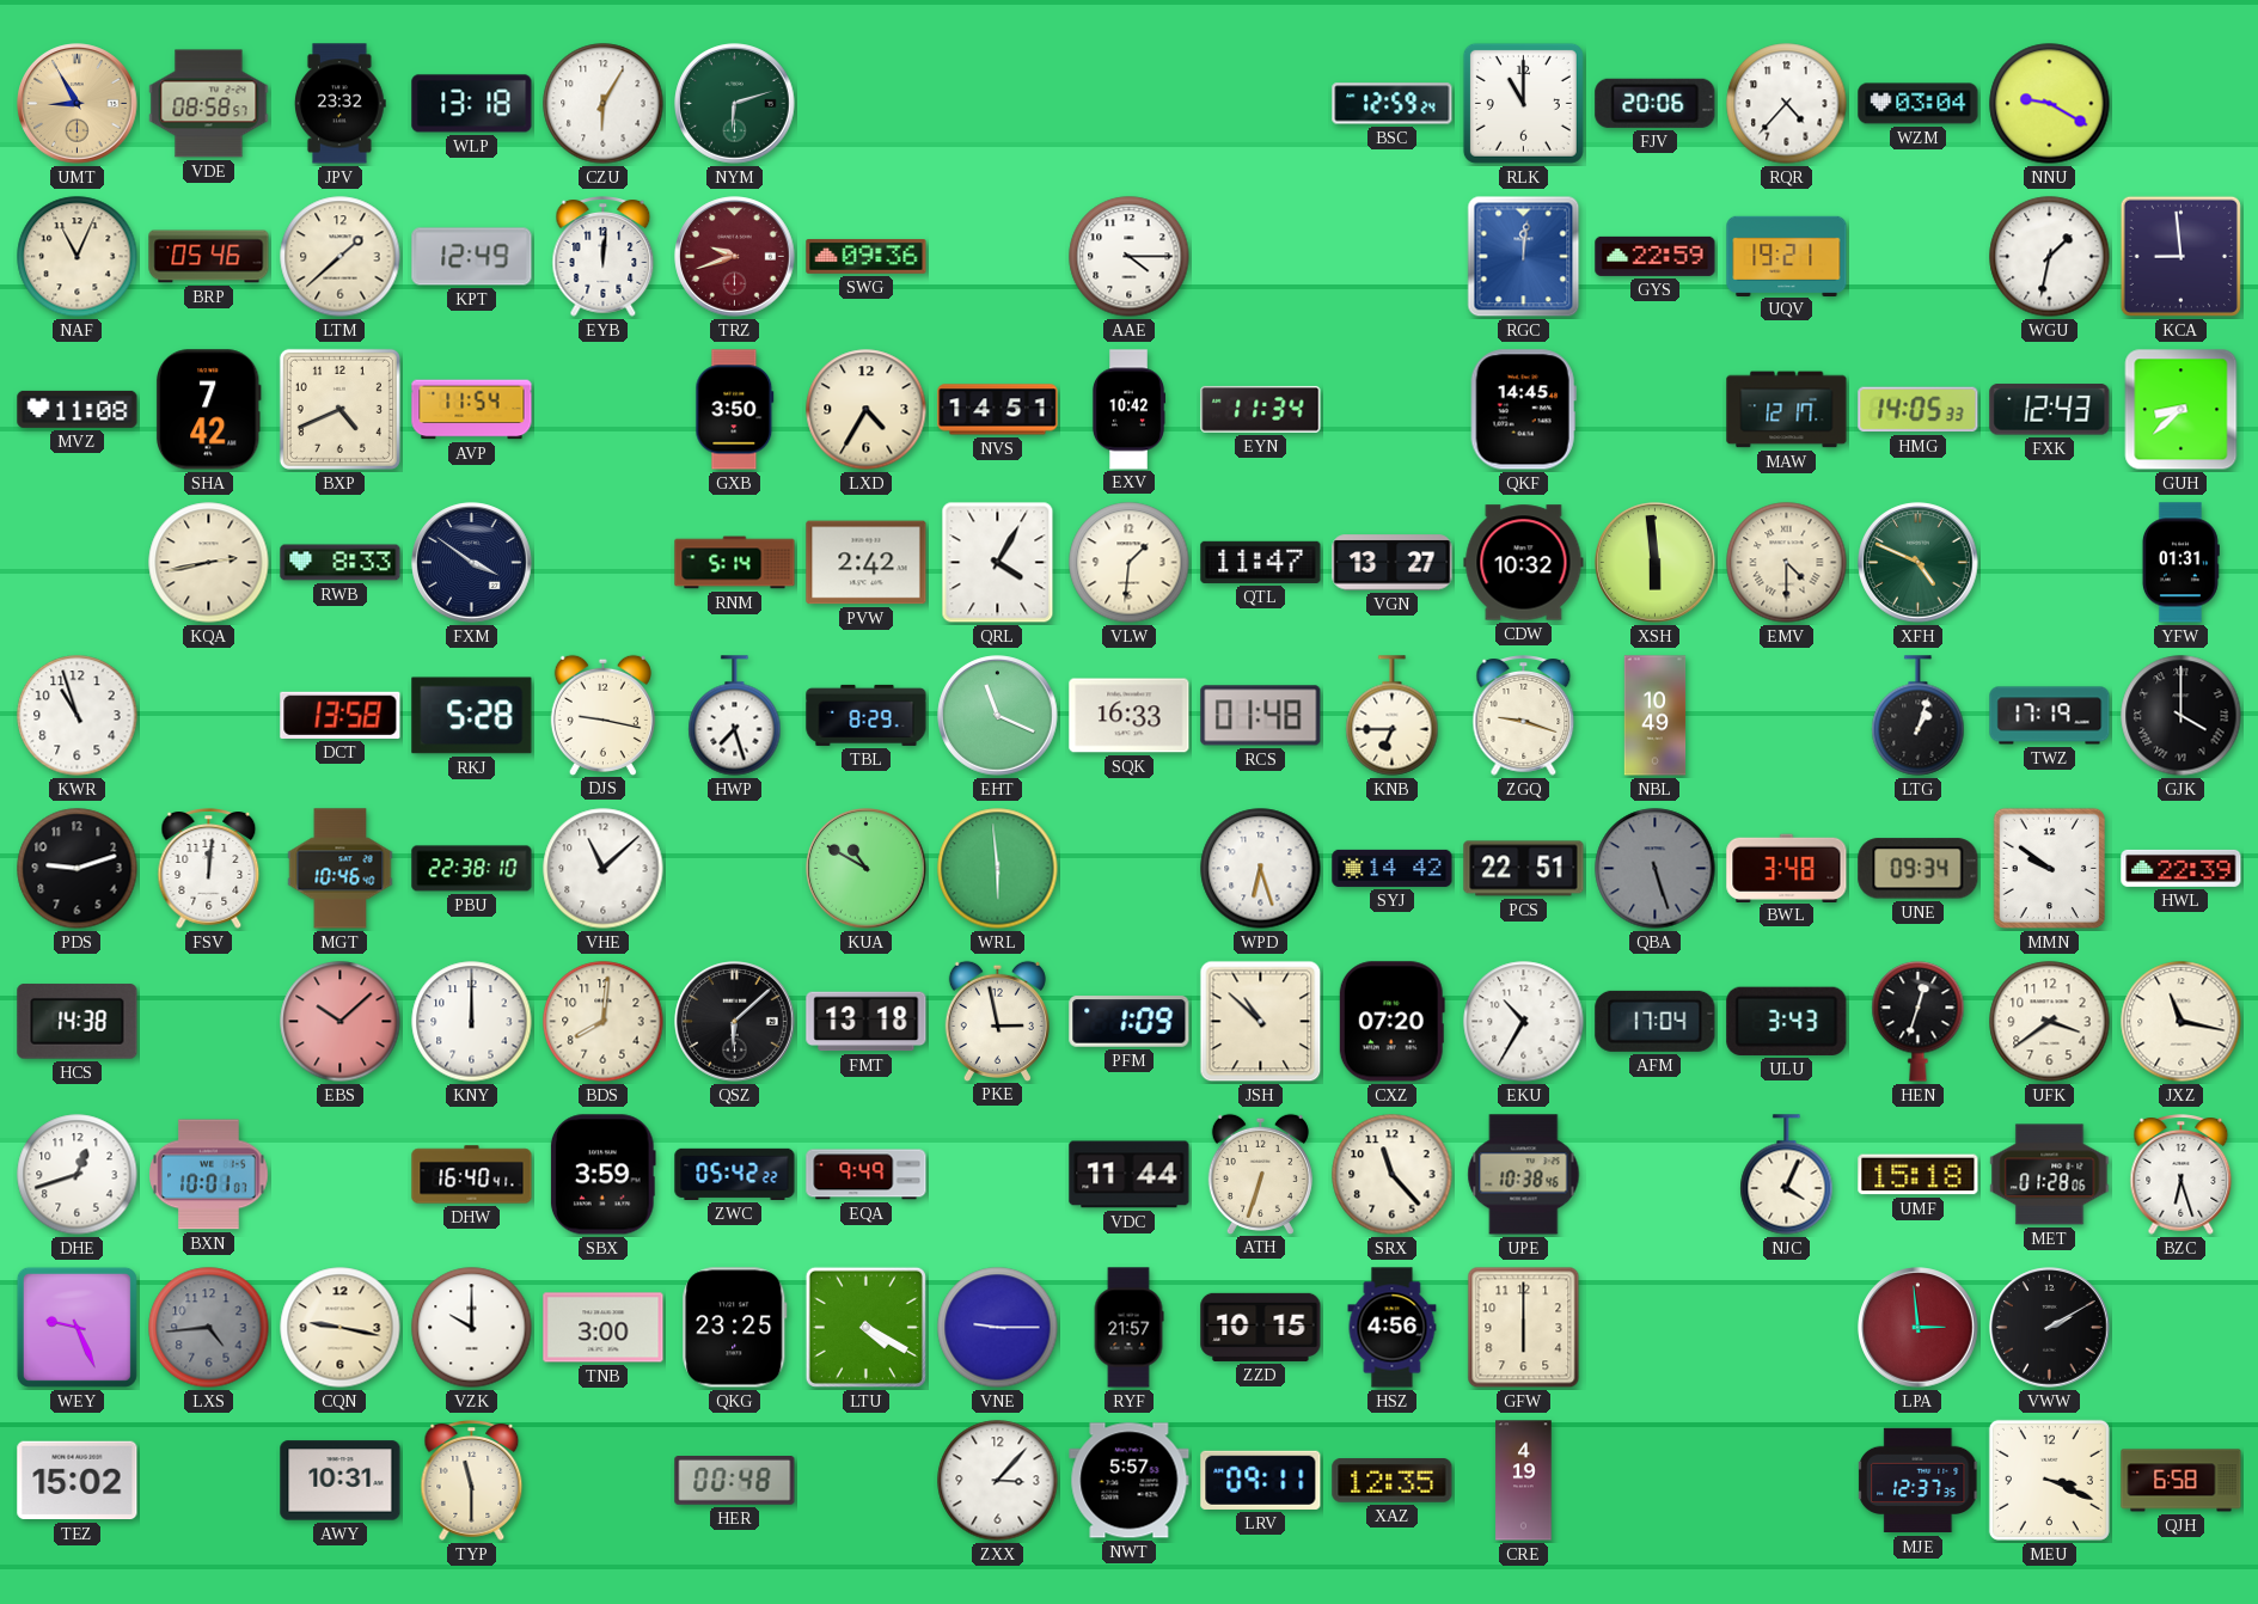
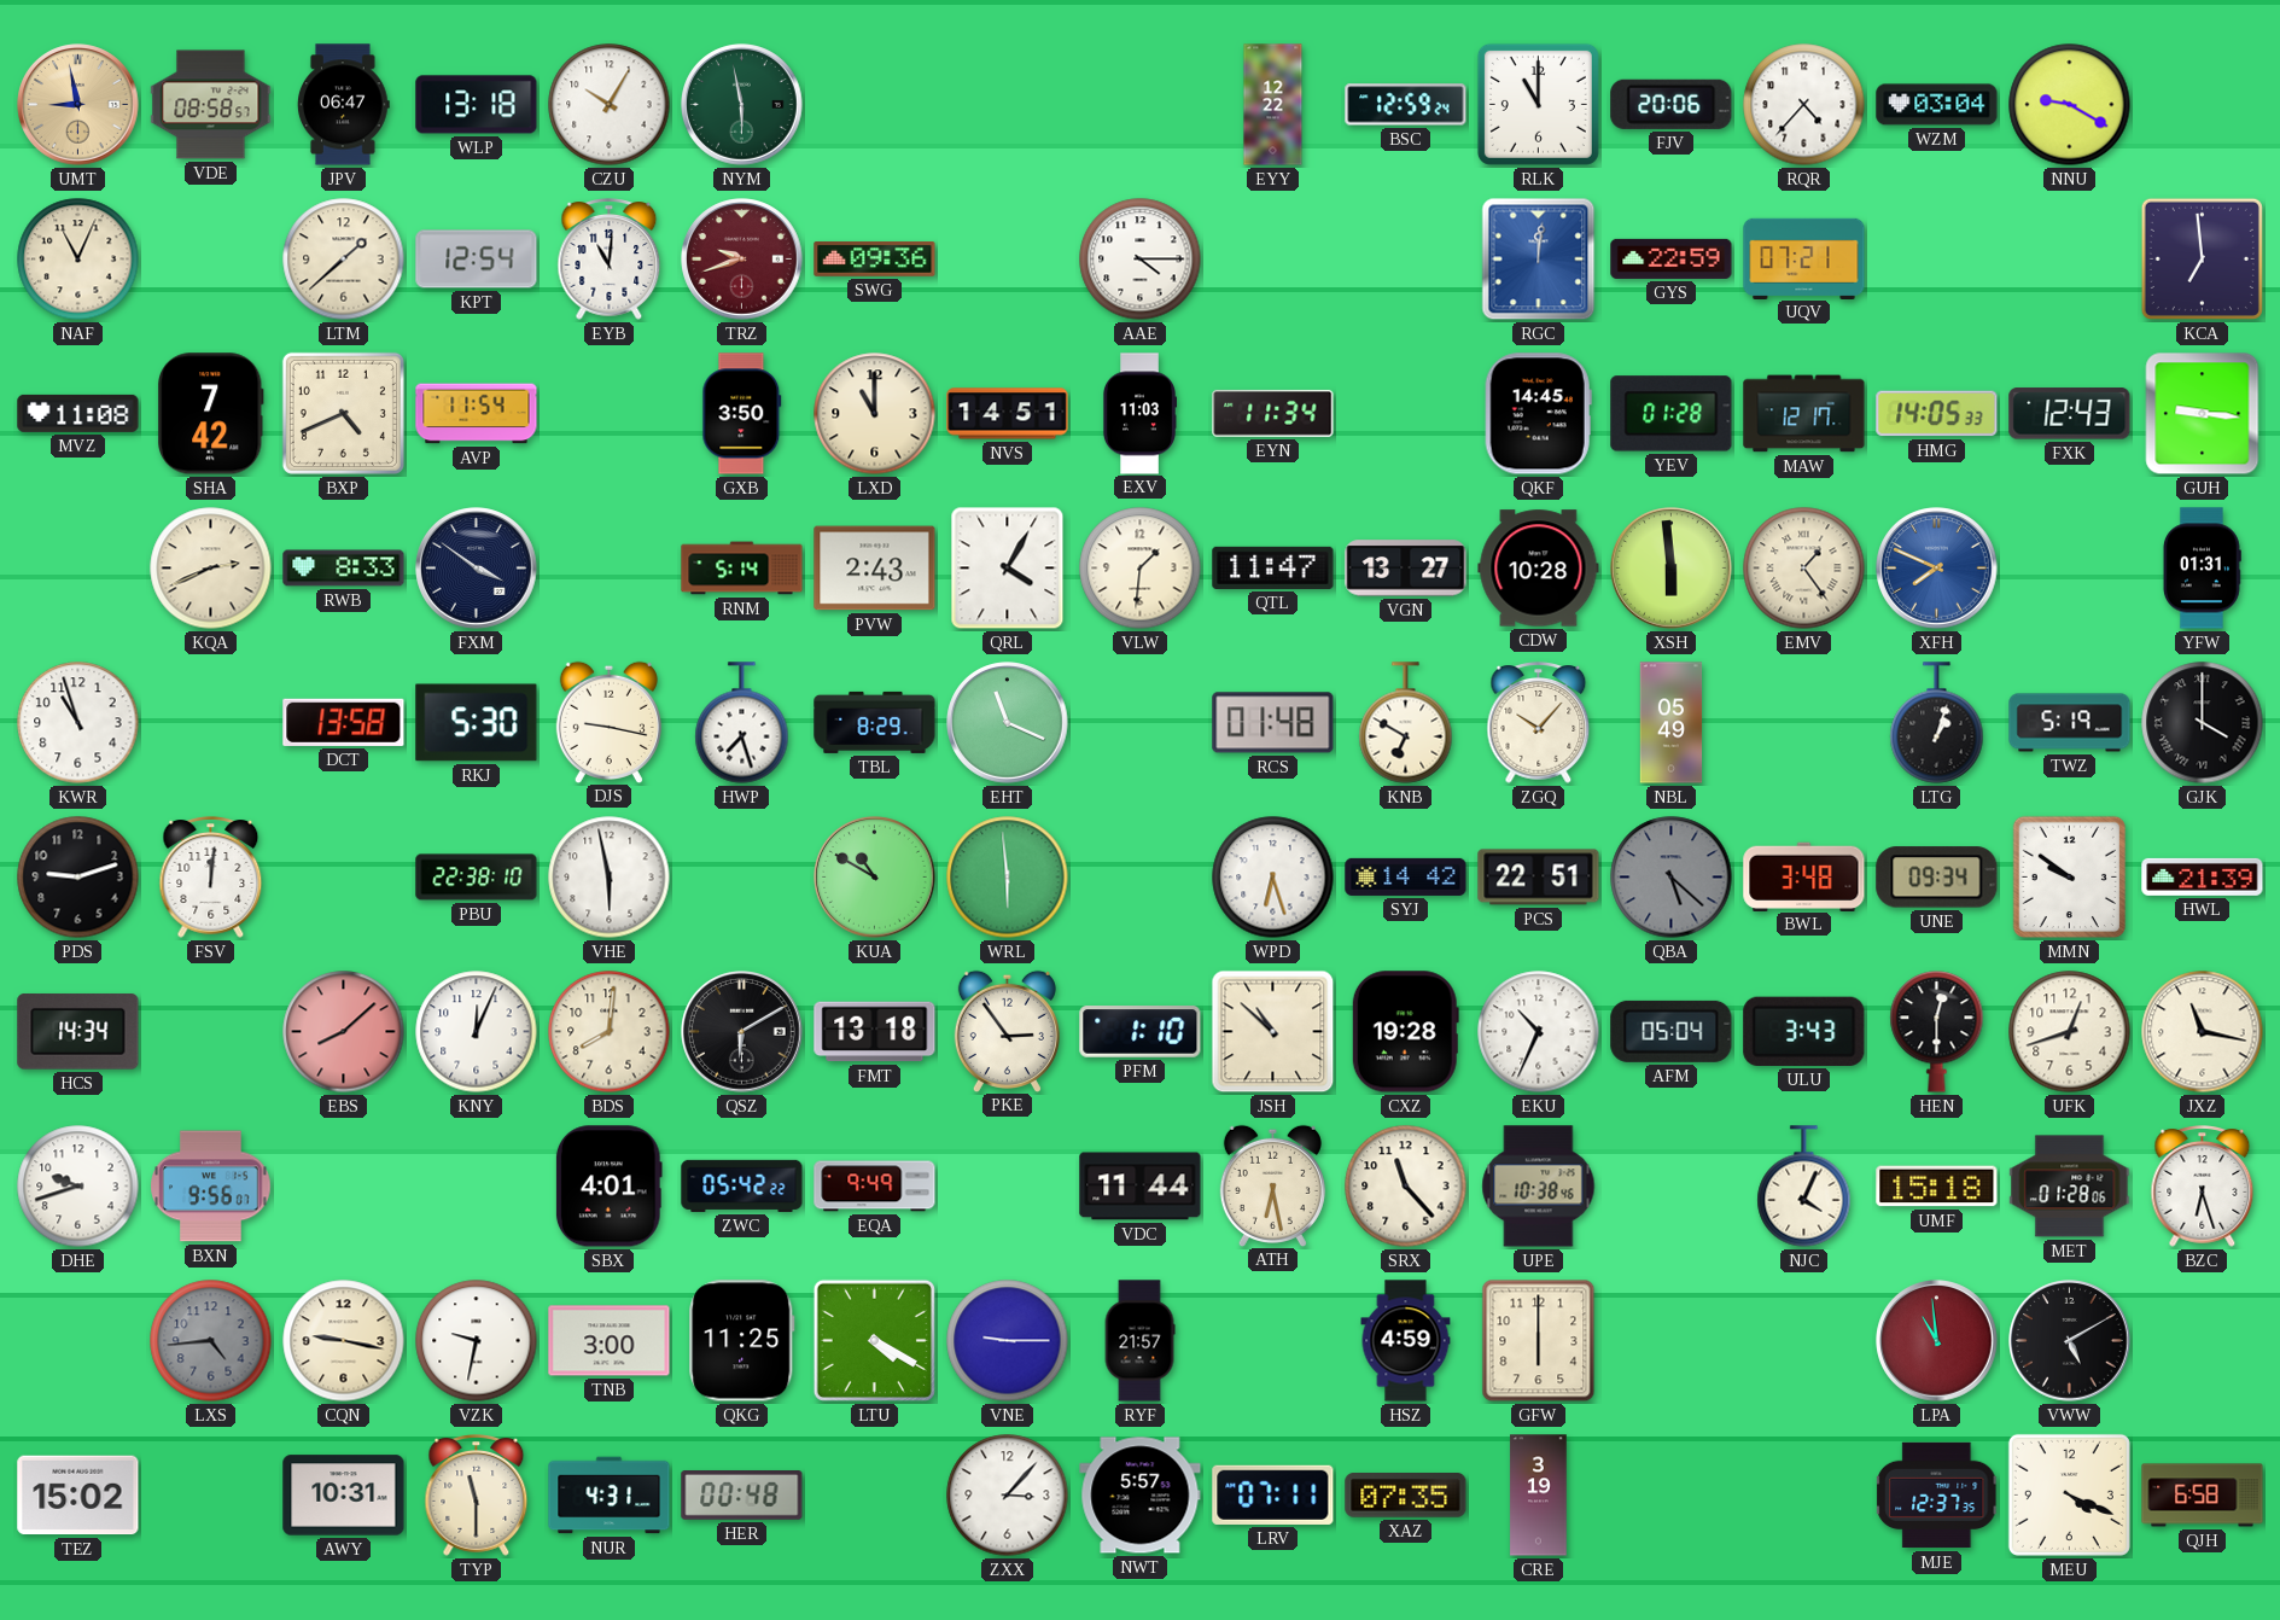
UMT: 8:55 -> 8:58 (78, 105)
JPV: 23:32 -> 06:47 (344, 105)
CZU: 6:05 -> 10:05 (610, 105)
NYM: 6:12 -> 5:58 (742, 105)
EYY: none -> 12:22 (1273, 105)
BRP: 05:46 -> none (209, 257)
KPT: 12:49 -> 12:54 (477, 260)
EYB: 12:01 -> 11:01 (610, 260)
UQV: 19:21 -> 07:21 (1804, 258)
WGU: 1:32 -> none (2050, 257)
KCA: 8:59 -> 6:59 (2202, 258)
LXD: 4:35 -> 11:00 (875, 414)
EXV: 10:42 -> 11:03 (1138, 414)
YEV: none -> 01:28 (1672, 414)
GUH: 8:38 -> 9:16 (2203, 414)
KQA: 2:43 -> 2:41 (211, 569)
PVW: 2:42 -> 2:43 (875, 569)
CDW: 10:32 -> 10:28 (1539, 569)
EMV: 4:30 -> 1:24 (1804, 569)
XFH: 4:49 -> 7:49 (1937, 569)
XFH dial: green -> blue (1937, 569)
RKJ: 5:28 -> 5:30 (477, 723)
SQK: 16:33 -> none (1130, 716)
KNB: 6:45 -> 6:50 (1406, 723)
ZGQ: 9:18 -> 10:07 (1539, 723)
NBL: 10:49 -> 05:49 (1672, 723)
TWZ: 17:19 -> 5:19 (2070, 723)
MGT: 10:46 -> none (341, 869)
VHE: 11:08 -> 5:58 (610, 878)
QBA: 5:27 -> 5:22 (1672, 878)
HWL: 22:39 -> 21:39 (2203, 876)
HCS: 14:38 -> 14:34 (78, 1032)
EBS: 10:08 -> 8:08 (344, 1032)
KNY: 12:00 -> 12:04 (477, 1032)
QSZ: 6:08 -> 6:10 (742, 1032)
PKE: 2:58 -> 2:54 (1007, 1031)
PFM: 1:09 -> 1:10 (1141, 1032)
CXZ: 07:20 -> 19:28 (1405, 1032)
EKU: 10:35 -> 10:34 (1539, 1032)
AFM: 17:04 -> 05:04 (1672, 1031)
HEN: 12:33 -> 12:30 (1937, 1032)
UFK: 3:39 -> 12:42 (2070, 1032)
DHE: 12:42 -> 9:42 (78, 1187)
BXN: 10:01 -> 9:56 (211, 1187)
DHW: 16:40 -> none (472, 1175)
SBX: 3:59 -> 4:01 (608, 1187)
ATH: 6:33 -> 6:28 (1272, 1185)
WEY: 9:26 -> none (77, 1327)
VZK: 10:00 -> 9:32 (477, 1341)
QKG: 23:25 -> 11:25 (742, 1341)
ZZD: 10:15 -> none (1261, 1327)
HSZ: 4:56 -> 4:59 (1406, 1341)
LPA: 2:59 -> 10:59 (1937, 1341)
VWW: 2:10 -> 5:10 (2070, 1341)
NUR: none -> 4:31 (610, 1496)
LRV: 09:11 -> 07:11 (1273, 1494)
XAZ: 12:35 -> 07:35 (1406, 1496)
CRE: 4:19 -> 3:19 (1539, 1496)
MEU: 3:19 -> 4:19 (2069, 1494)
